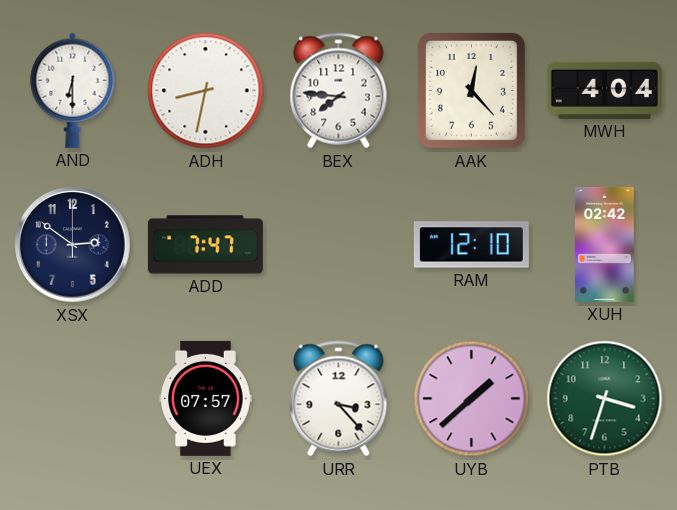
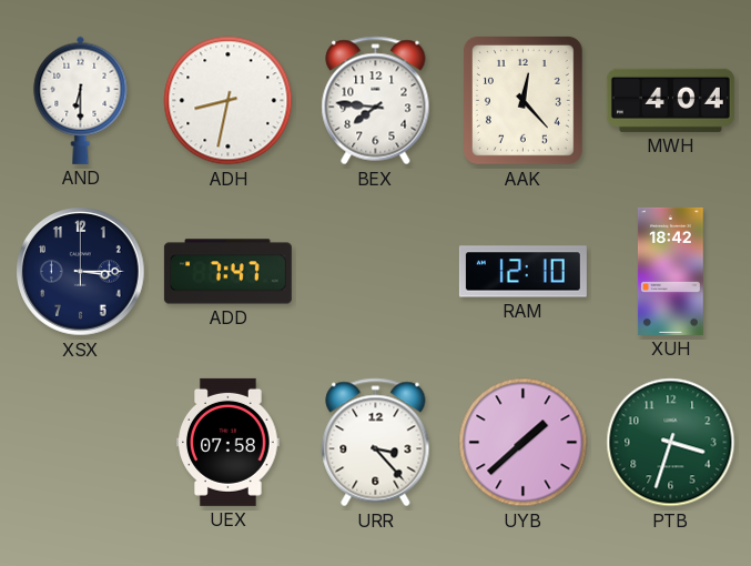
XSX: 2:51 -> 3:15 (81, 272)
XUH: 02:42 -> 18:42 (670, 271)
UEX: 07:57 -> 07:58 (229, 442)
